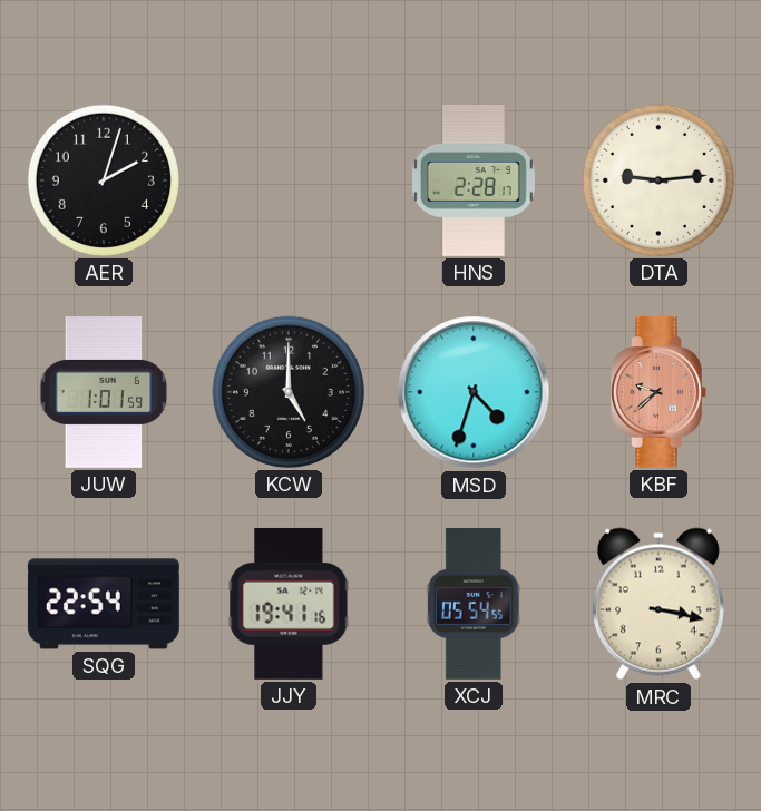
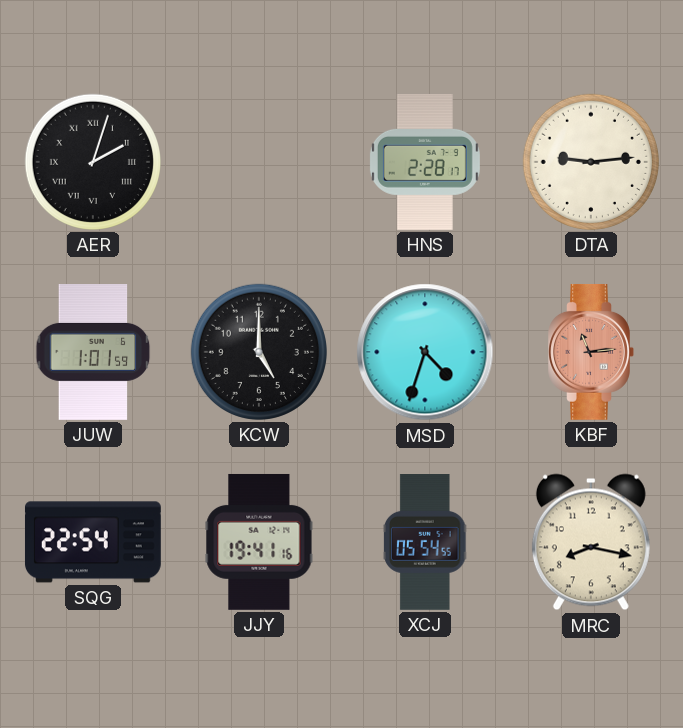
AER numerals: Arabic -> Roman (93, 162)
KBF: 9:38 -> 11:14 (591, 352)
MRC: 3:17 -> 8:17 (591, 542)
